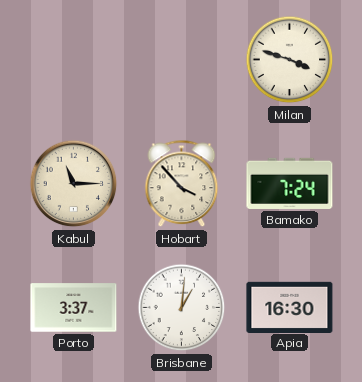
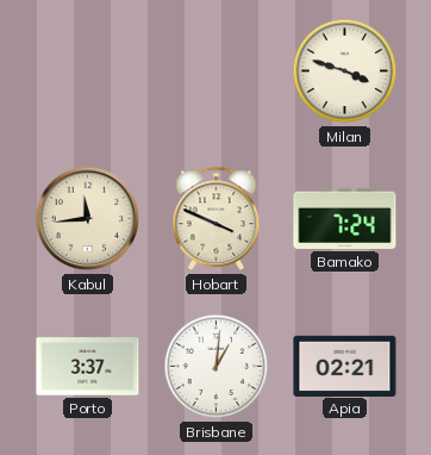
Kabul: 11:15 -> 11:44 (88, 219)
Hobart: 3:53 -> 3:49 (217, 219)
Apia: 16:30 -> 02:21 (345, 366)
